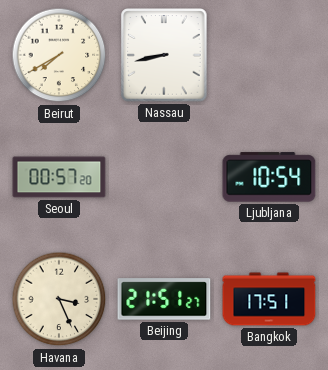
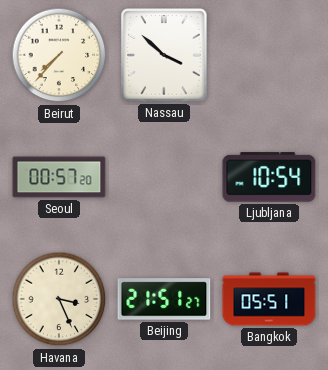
Beirut: 7:40 -> 7:37 (59, 55)
Nassau: 8:43 -> 3:52 (164, 55)
Bangkok: 17:51 -> 05:51 (269, 299)
